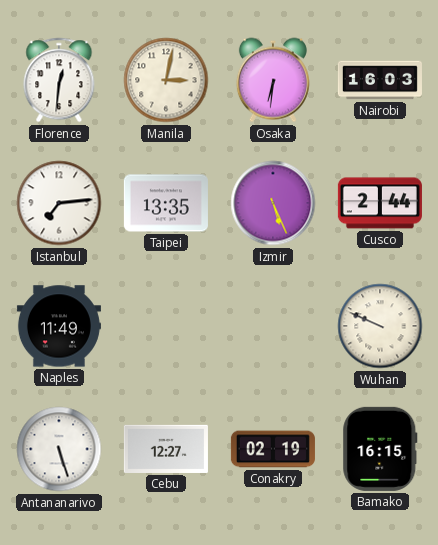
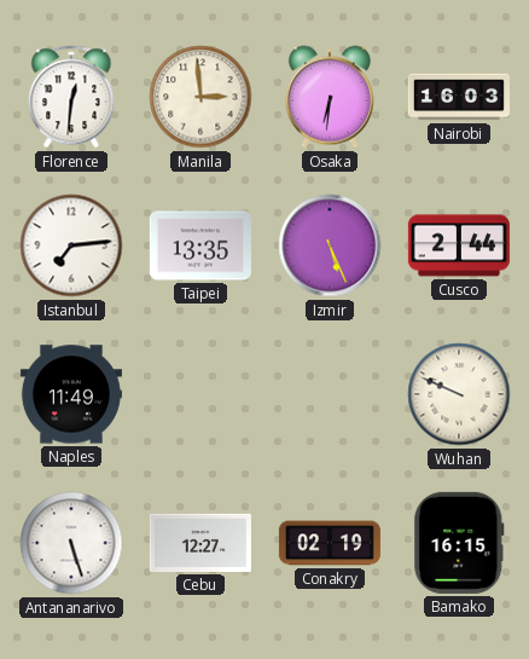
Manila: 3:02 -> 2:59 (200, 97)
